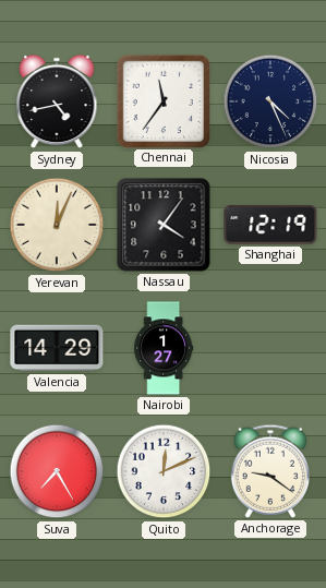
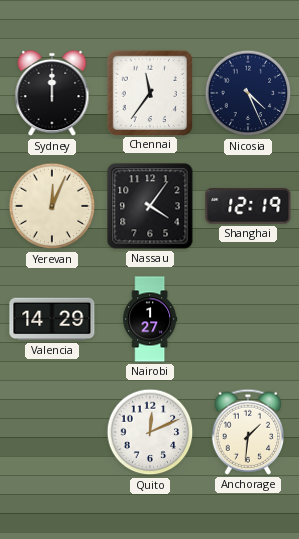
Sydney: 4:43 -> 12:00 (52, 93)
Suva: 7:25 -> none (57, 471)
Anchorage: 9:21 -> 1:31 (247, 432)
